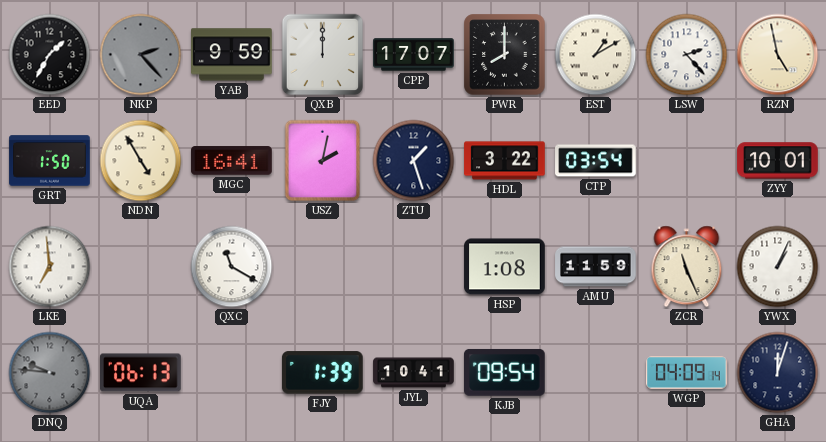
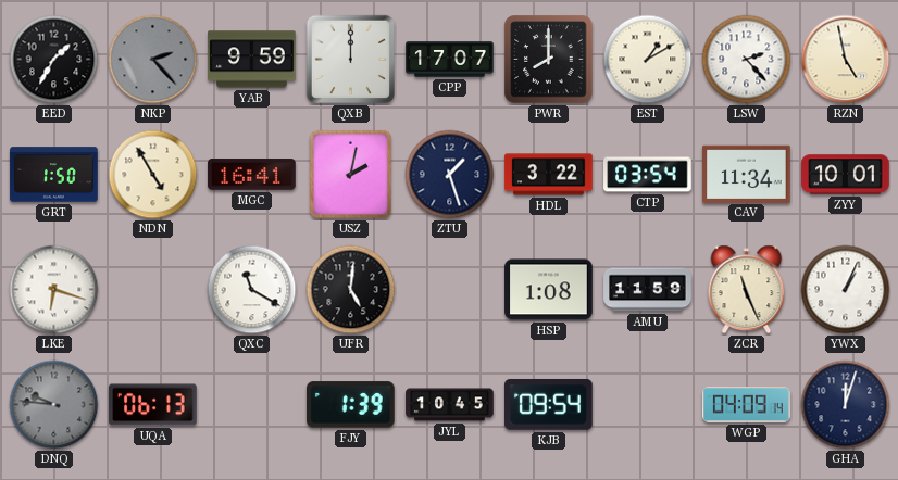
CAV: none -> 11:34 (747, 174)
LKE: 6:59 -> 6:18 (54, 290)
UFR: none -> 5:01 (351, 290)
JYL: 10:41 -> 10:45 (450, 405)
